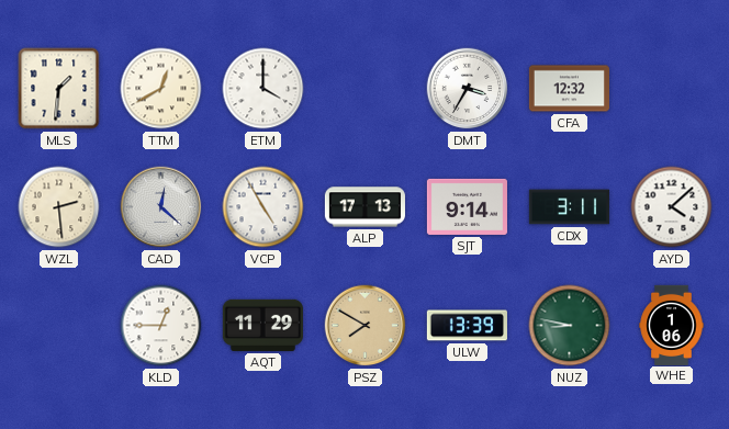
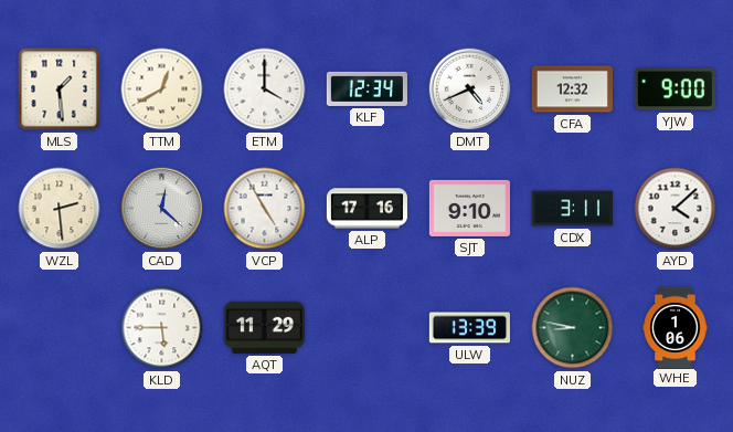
MLS: 1:31 -> 1:29 (60, 89)
KLF: none -> 12:34 (366, 88)
DMT: 3:35 -> 4:41 (470, 89)
YJW: none -> 9:00 (674, 89)
ALP: 17:13 -> 17:16 (366, 209)
SJT: 9:14 -> 9:10 (469, 208)
KLD: 12:45 -> 5:45 (162, 328)
PSZ: 7:50 -> none (366, 326)
